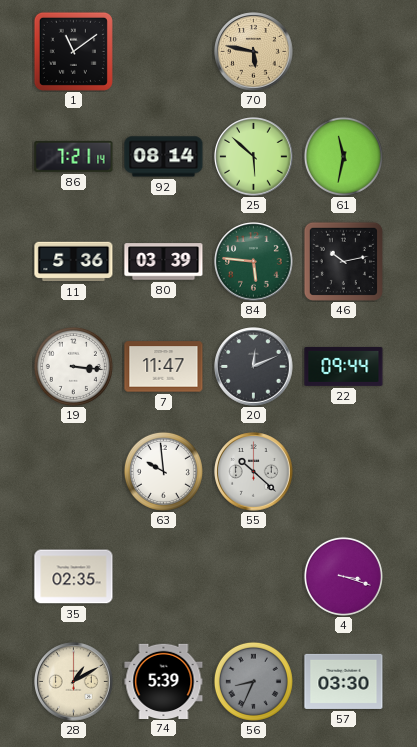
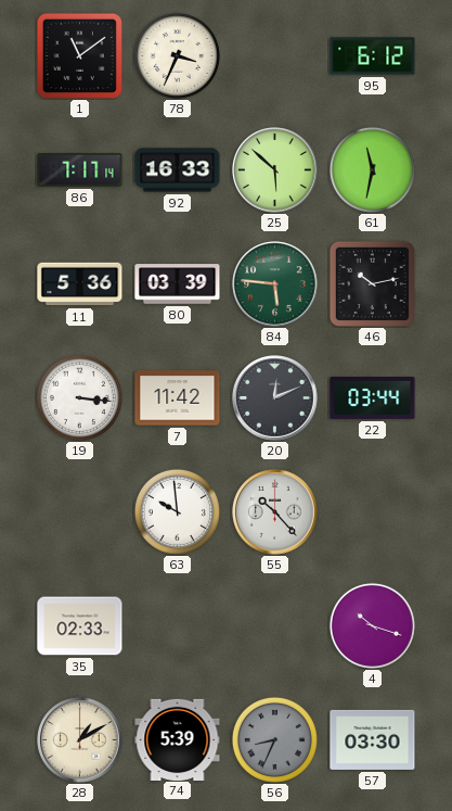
78: none -> 3:34 (177, 55)
70: 5:47 -> none (254, 52)
95: none -> 6:12 (373, 56)
86: 7:21 -> 7:17 (80, 169)
92: 08:14 -> 16:33 (178, 170)
7: 11:47 -> 11:42 (178, 398)
22: 09:44 -> 03:44 (373, 397)
55: 10:22 -> 10:23 (275, 512)
35: 02:35 -> 02:33 (80, 626)
4: 3:18 -> 10:18 (372, 625)
